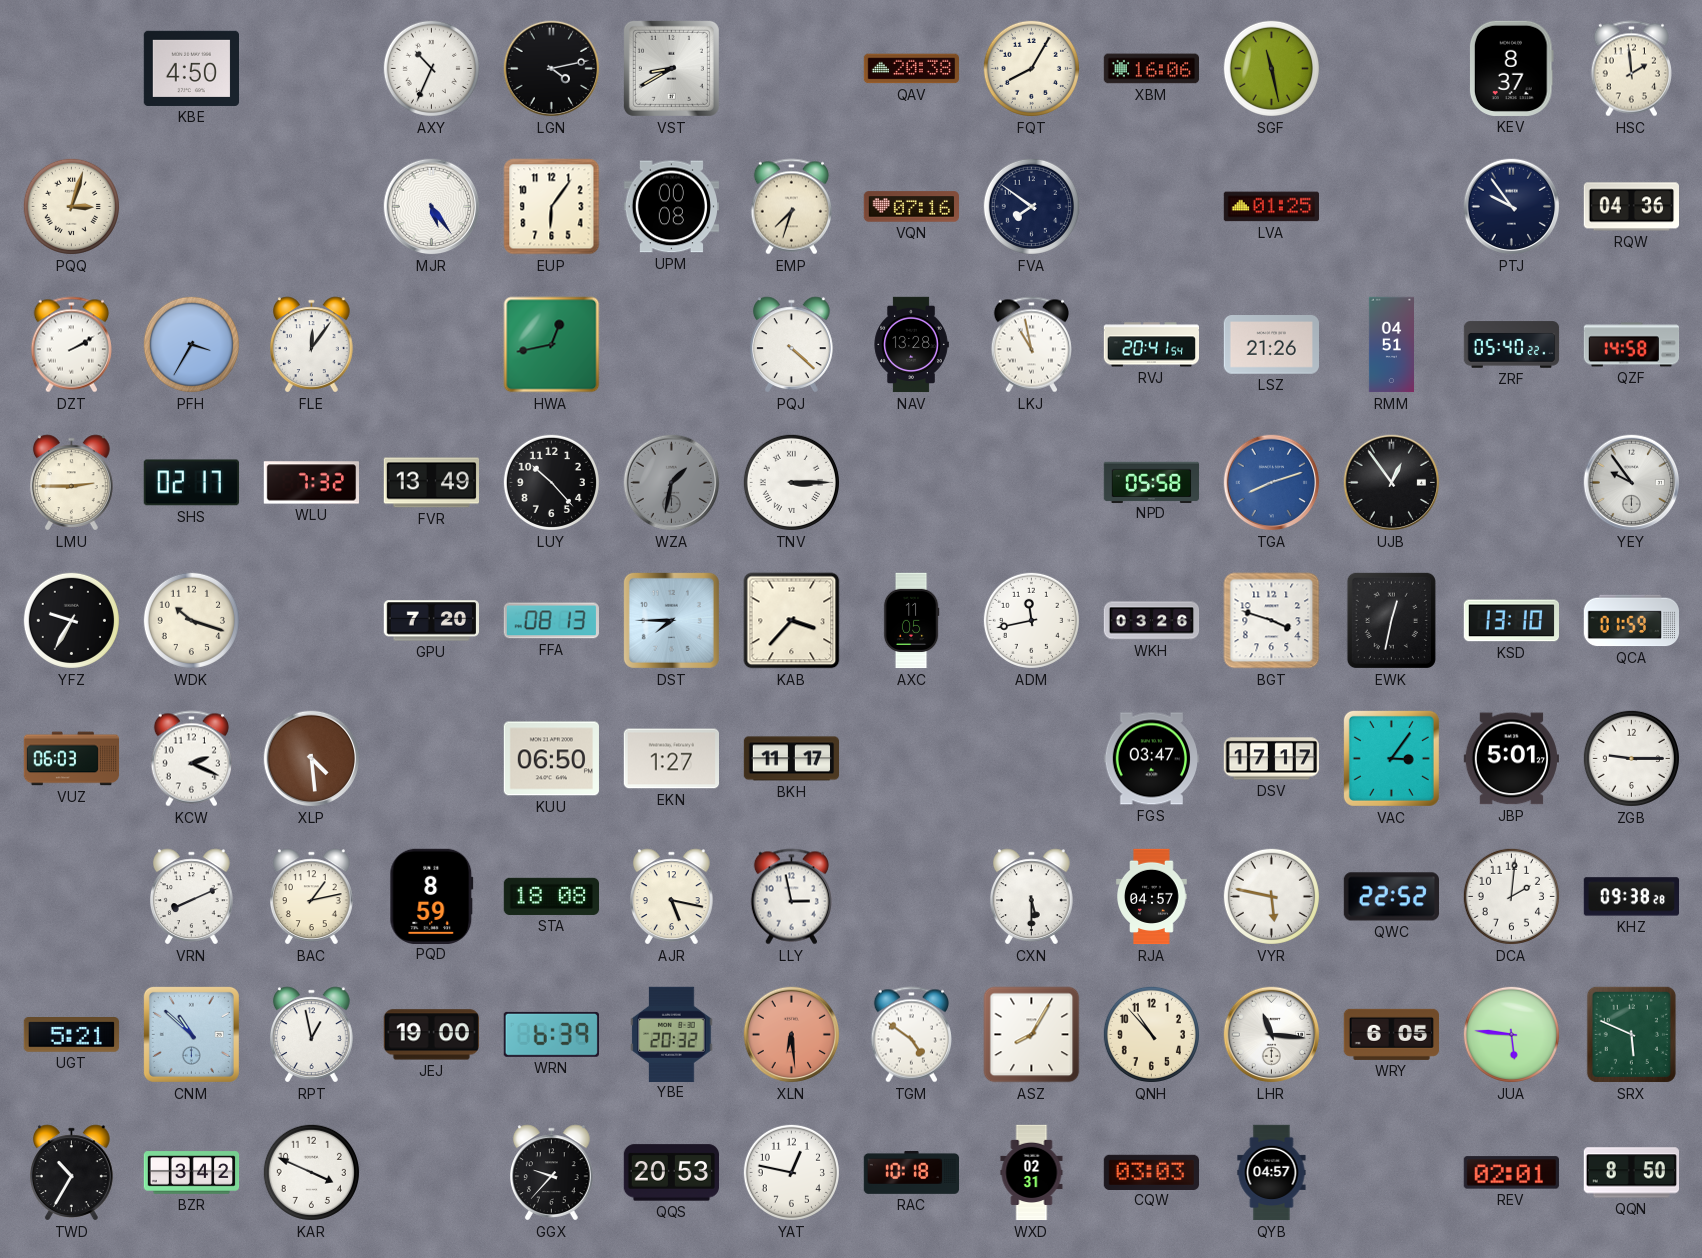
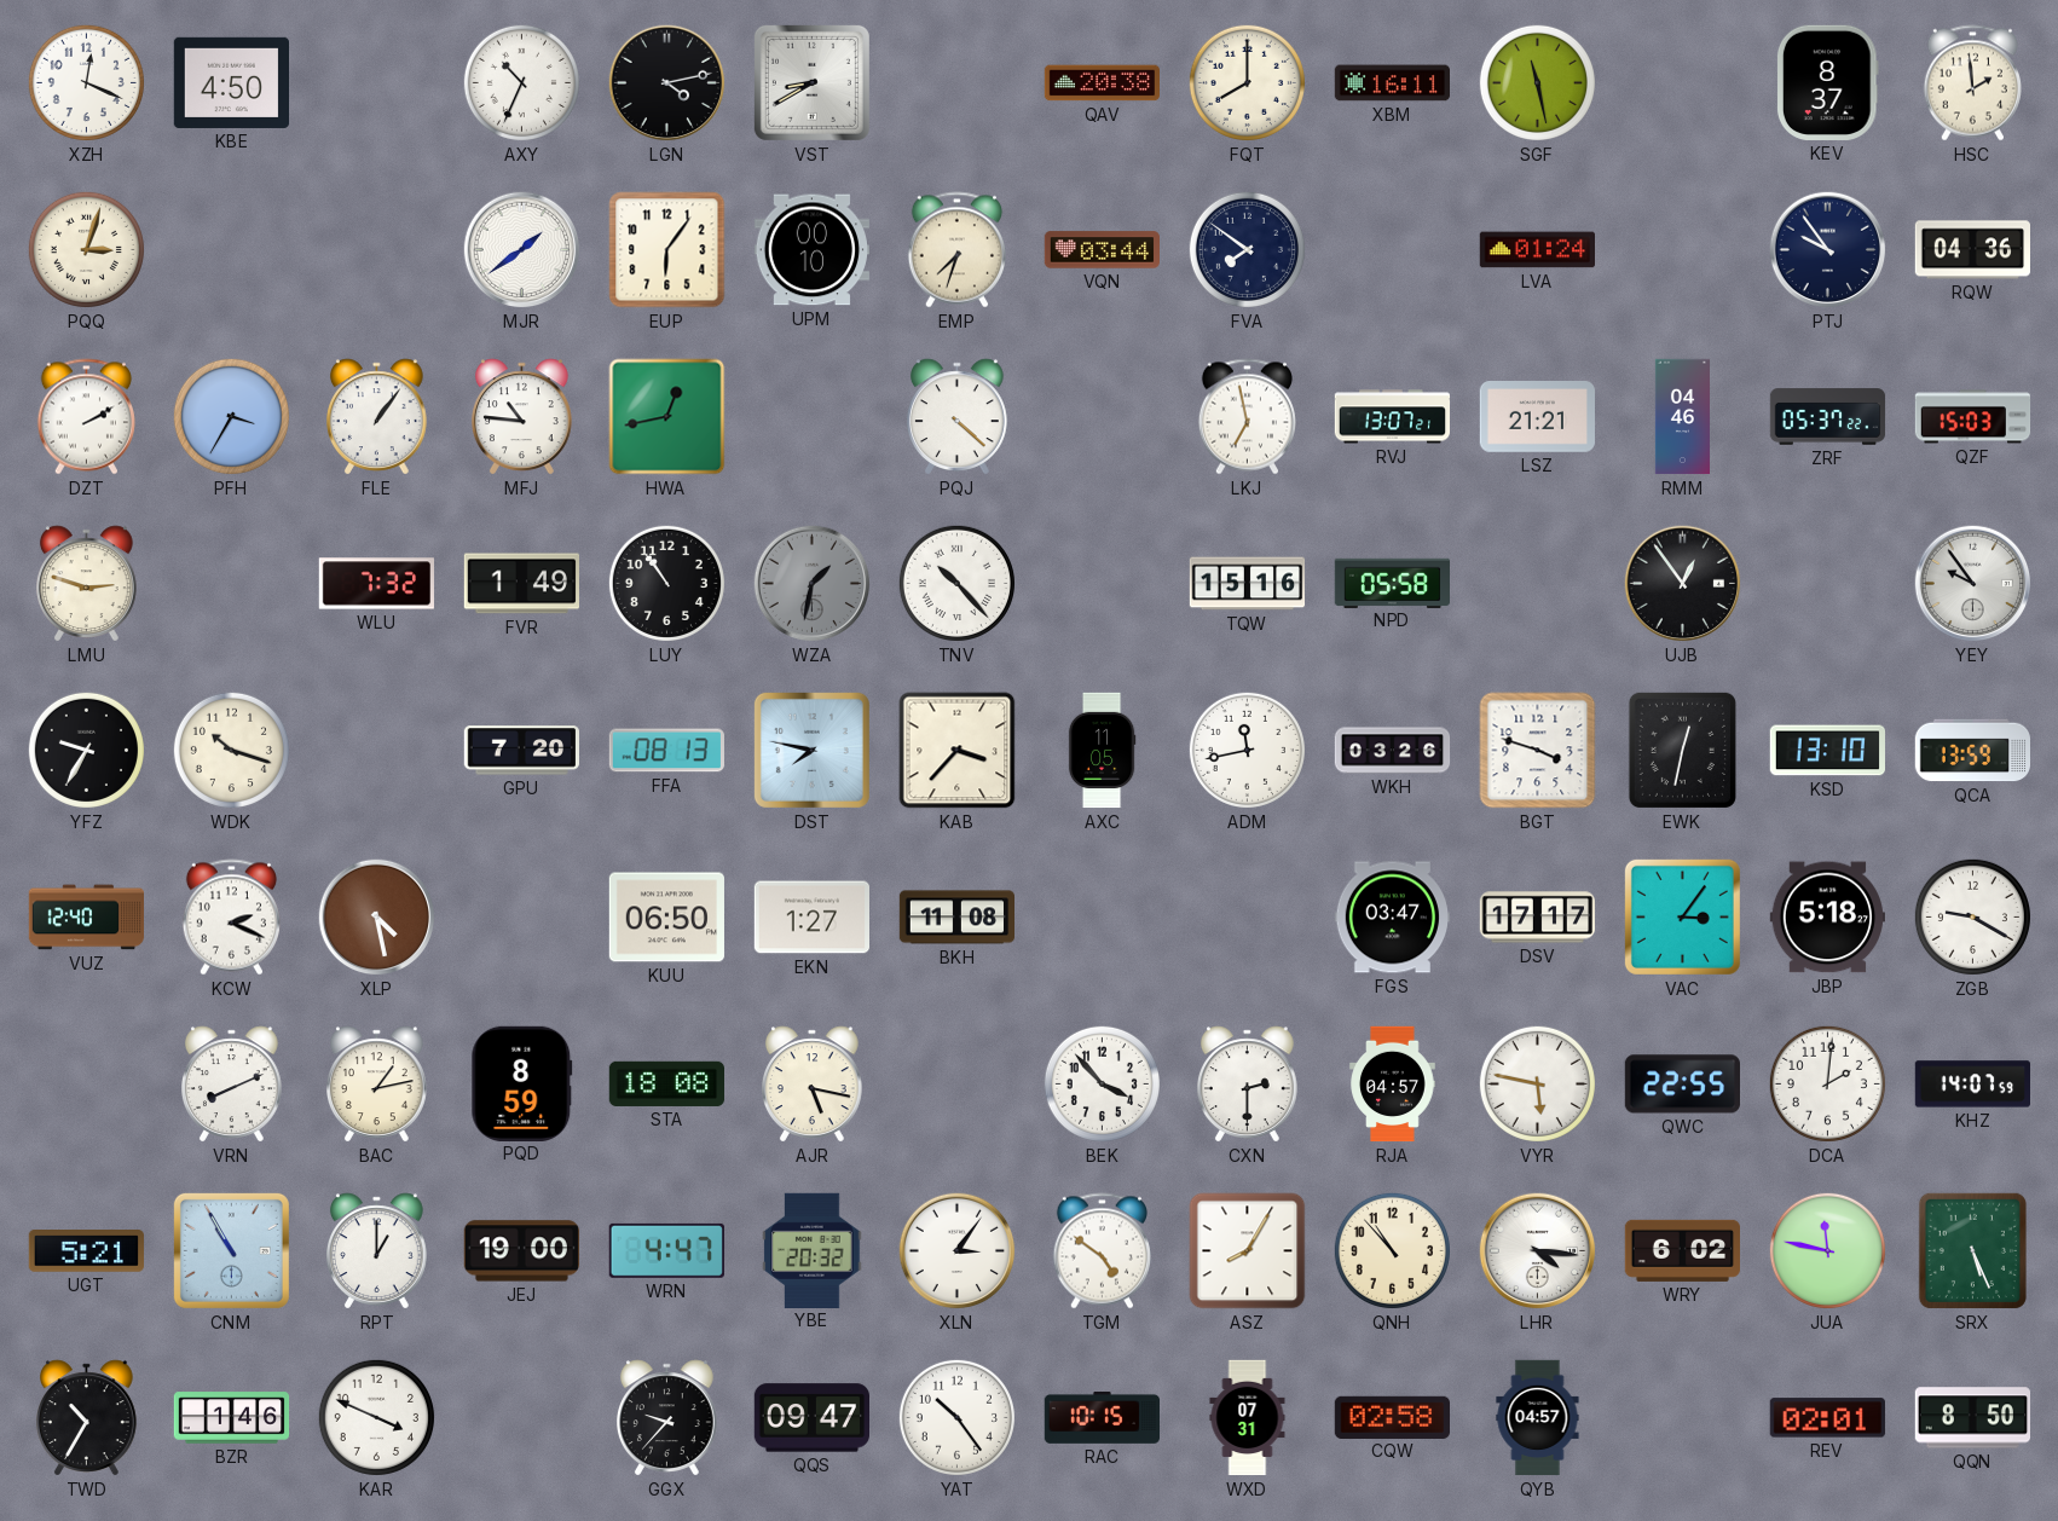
XZH: none -> 12:19 (86, 82)
FQT: 8:05 -> 8:00 (1247, 82)
XBM: 16:06 -> 16:11 (1392, 83)
MJR: 5:24 -> 1:39 (522, 250)
UPM: 00:08 -> 00:10 (811, 250)
VQN: 07:16 -> 03:44 (1102, 250)
LVA: 01:25 -> 01:24 (1537, 250)
FLE: 12:06 -> 1:06 (377, 417)
MFJ: none -> 10:46 (522, 417)
NAV: 13:28 -> none (911, 345)
LKJ: 10:58 -> 6:58 (1247, 417)
RVJ: 20:41 -> 13:07 (1392, 417)
LSZ: 21:26 -> 21:21 (1537, 417)
RMM: 04:51 -> 04:46 (1682, 417)
ZRF: 05:40 -> 05:37 (1828, 417)
QZF: 14:58 -> 15:03 (1973, 417)
LMU: 2:45 -> 2:48 (87, 584)
SHS: 02:17 -> none (191, 483)
FVR: 13:49 -> 1:49 (521, 584)
LUY: 10:23 -> 10:54 (666, 583)
TNV: 3:15 -> 10:23 (956, 583)
TQW: none -> 15:16 (1248, 584)
TGA: 8:12 -> none (1272, 483)
DST: 7:45 -> 7:47 (811, 750)
QCA: 01:59 -> 13:59 (1972, 751)
VUZ: 06:03 -> 12:40 (86, 918)
XLP: 4:29 -> 4:28 (377, 918)
BKH: 11:17 -> 11:08 (958, 918)
JBP: 5:01 -> 5:18 (1827, 918)
ZGB: 9:15 -> 9:20 (1972, 916)
LLY: 2:58 -> none (791, 897)
BEK: none -> 3:53 (1102, 1083)
CXN: 5:30 -> 2:30 (1248, 1085)
QWC: 22:52 -> 22:55 (1682, 1085)
KHZ: 09:38 -> 14:07 (1972, 1085)
CNM: 10:52 -> 10:55 (231, 1250)
RPT: 12:58 -> 1:00 (377, 1251)
WRN: 6:39 -> 4:47 (666, 1250)
XLN: 6:29 -> 3:06 (958, 1251)
XLN dial: salmon -> white (958, 1251)
LHR: 11:16 -> 4:16 (1538, 1251)
WRY: 6:05 -> 6:02 (1682, 1250)
JUA: 5:46 -> 11:47 (1827, 1250)
SRX: 5:49 -> 5:26 (1972, 1250)
BZR: 3:42 -> 1:46 (232, 1418)
QQS: 20:53 -> 09:47 (811, 1418)
YAT: 12:47 -> 10:24 (956, 1417)
RAC: 10:18 -> 10:15 (1102, 1417)
WXD: 02:31 -> 07:31 (1248, 1418)
CQW: 03:03 -> 02:58 (1392, 1417)
